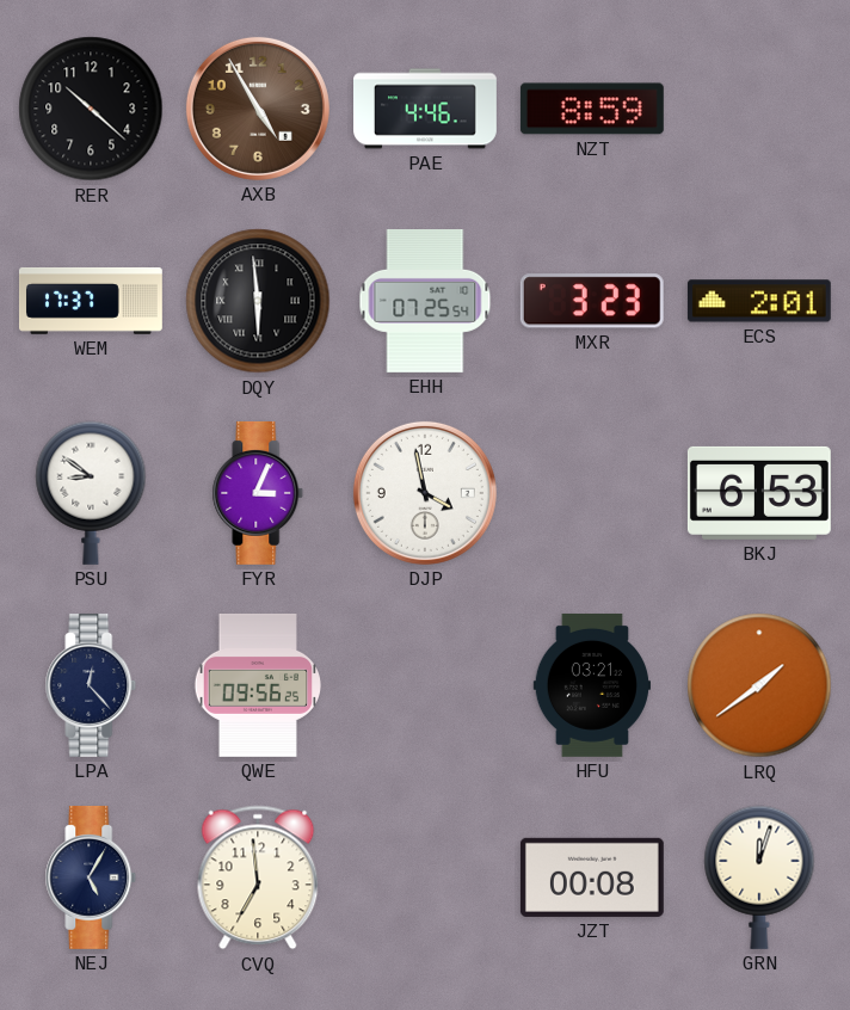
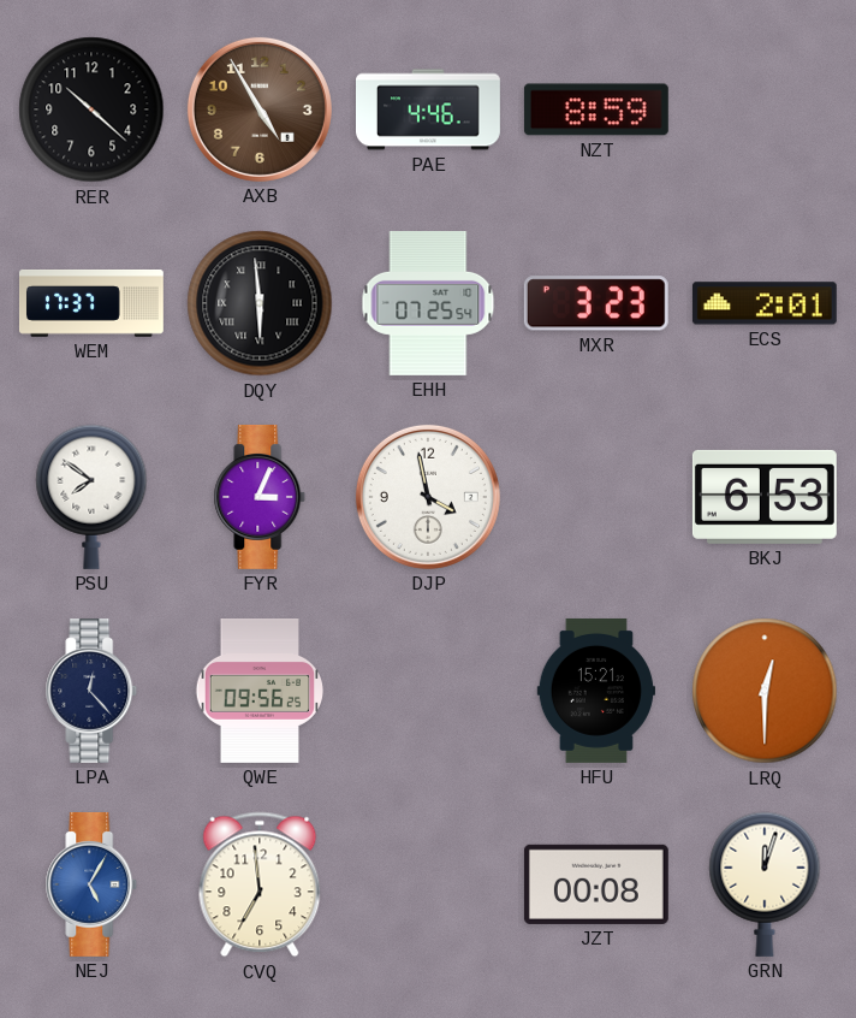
PSU: 8:51 -> 7:51 (91, 497)
HFU: 03:21 -> 15:21 (595, 691)
LRQ: 1:39 -> 12:30 (765, 691)
NEJ dial: navy -> blue (91, 884)
